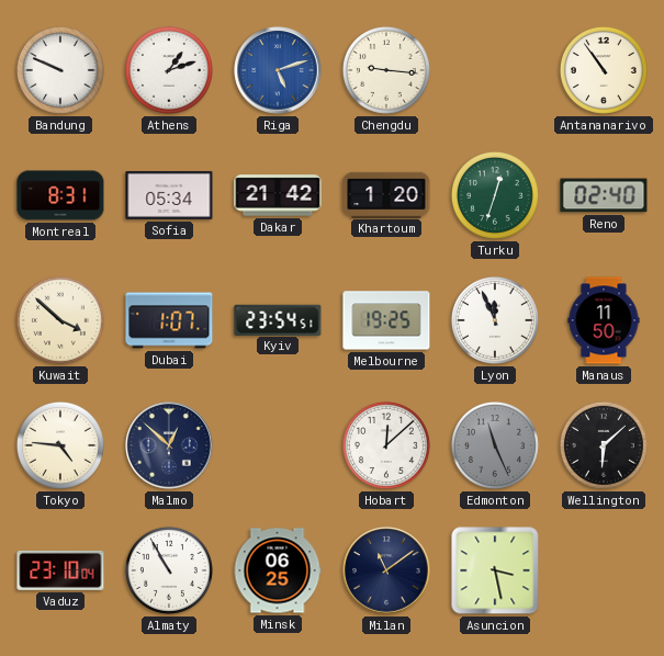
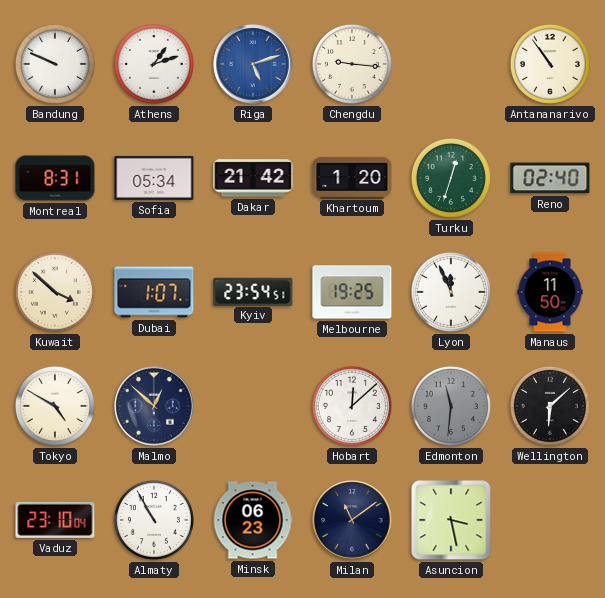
Tokyo: 4:46 -> 4:50 (55, 406)
Edmonton: 11:26 -> 11:31 (451, 406)
Minsk: 06:25 -> 06:23 (253, 520)
